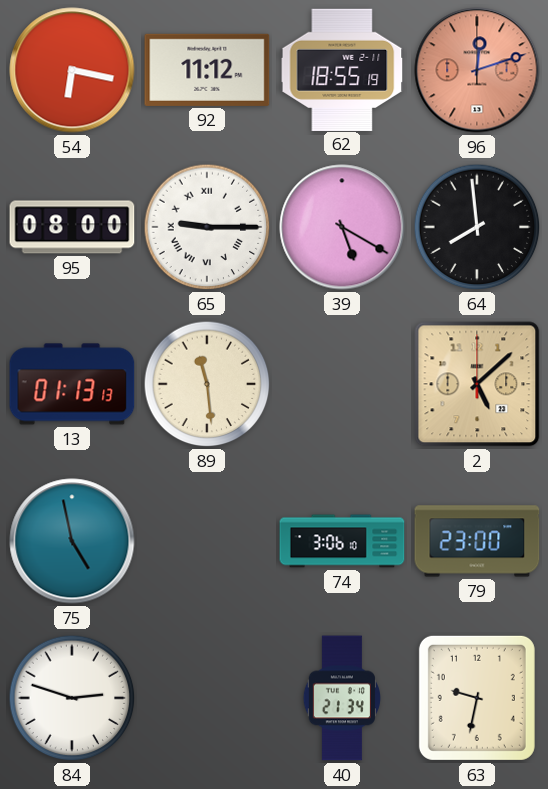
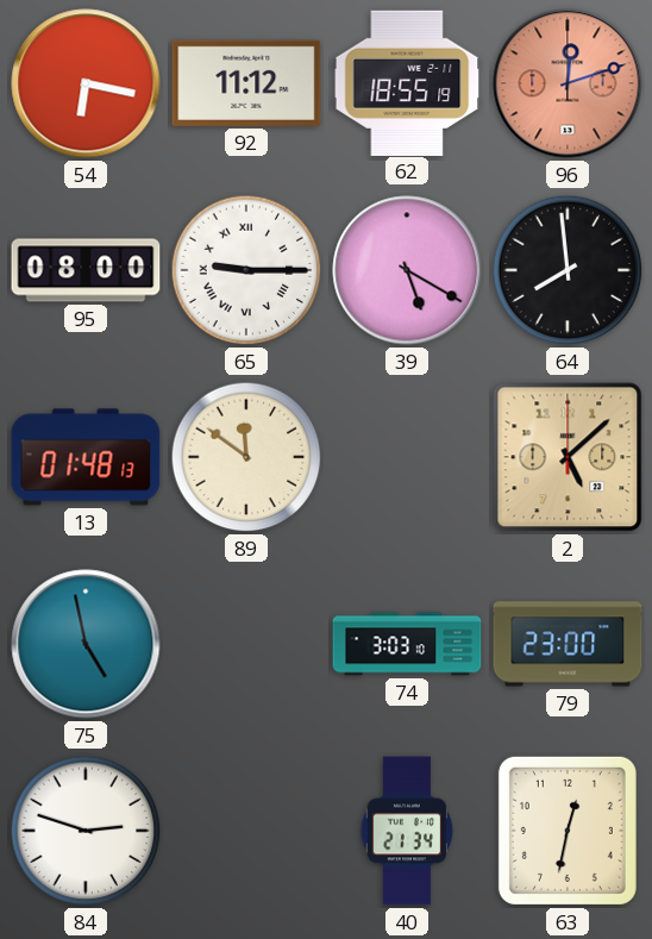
13: 01:13 -> 01:48 (86, 457)
89: 11:29 -> 11:51 (246, 457)
74: 3:06 -> 3:03 (407, 644)
63: 9:32 -> 12:32 (568, 831)
